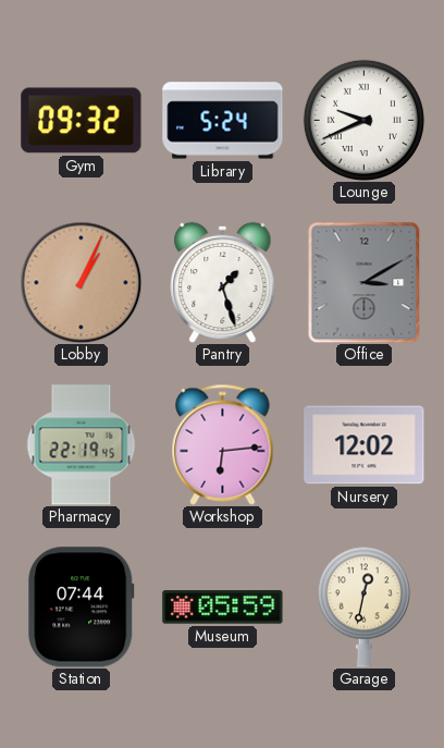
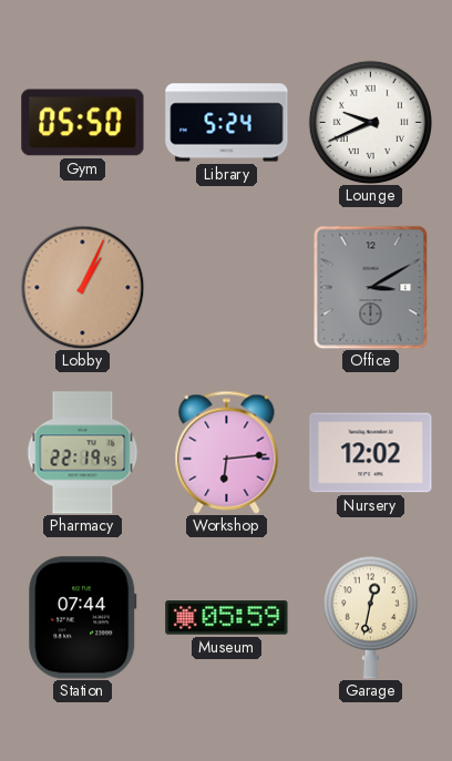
Gym: 09:32 -> 05:50 (83, 123)
Pantry: 1:27 -> none (223, 282)
